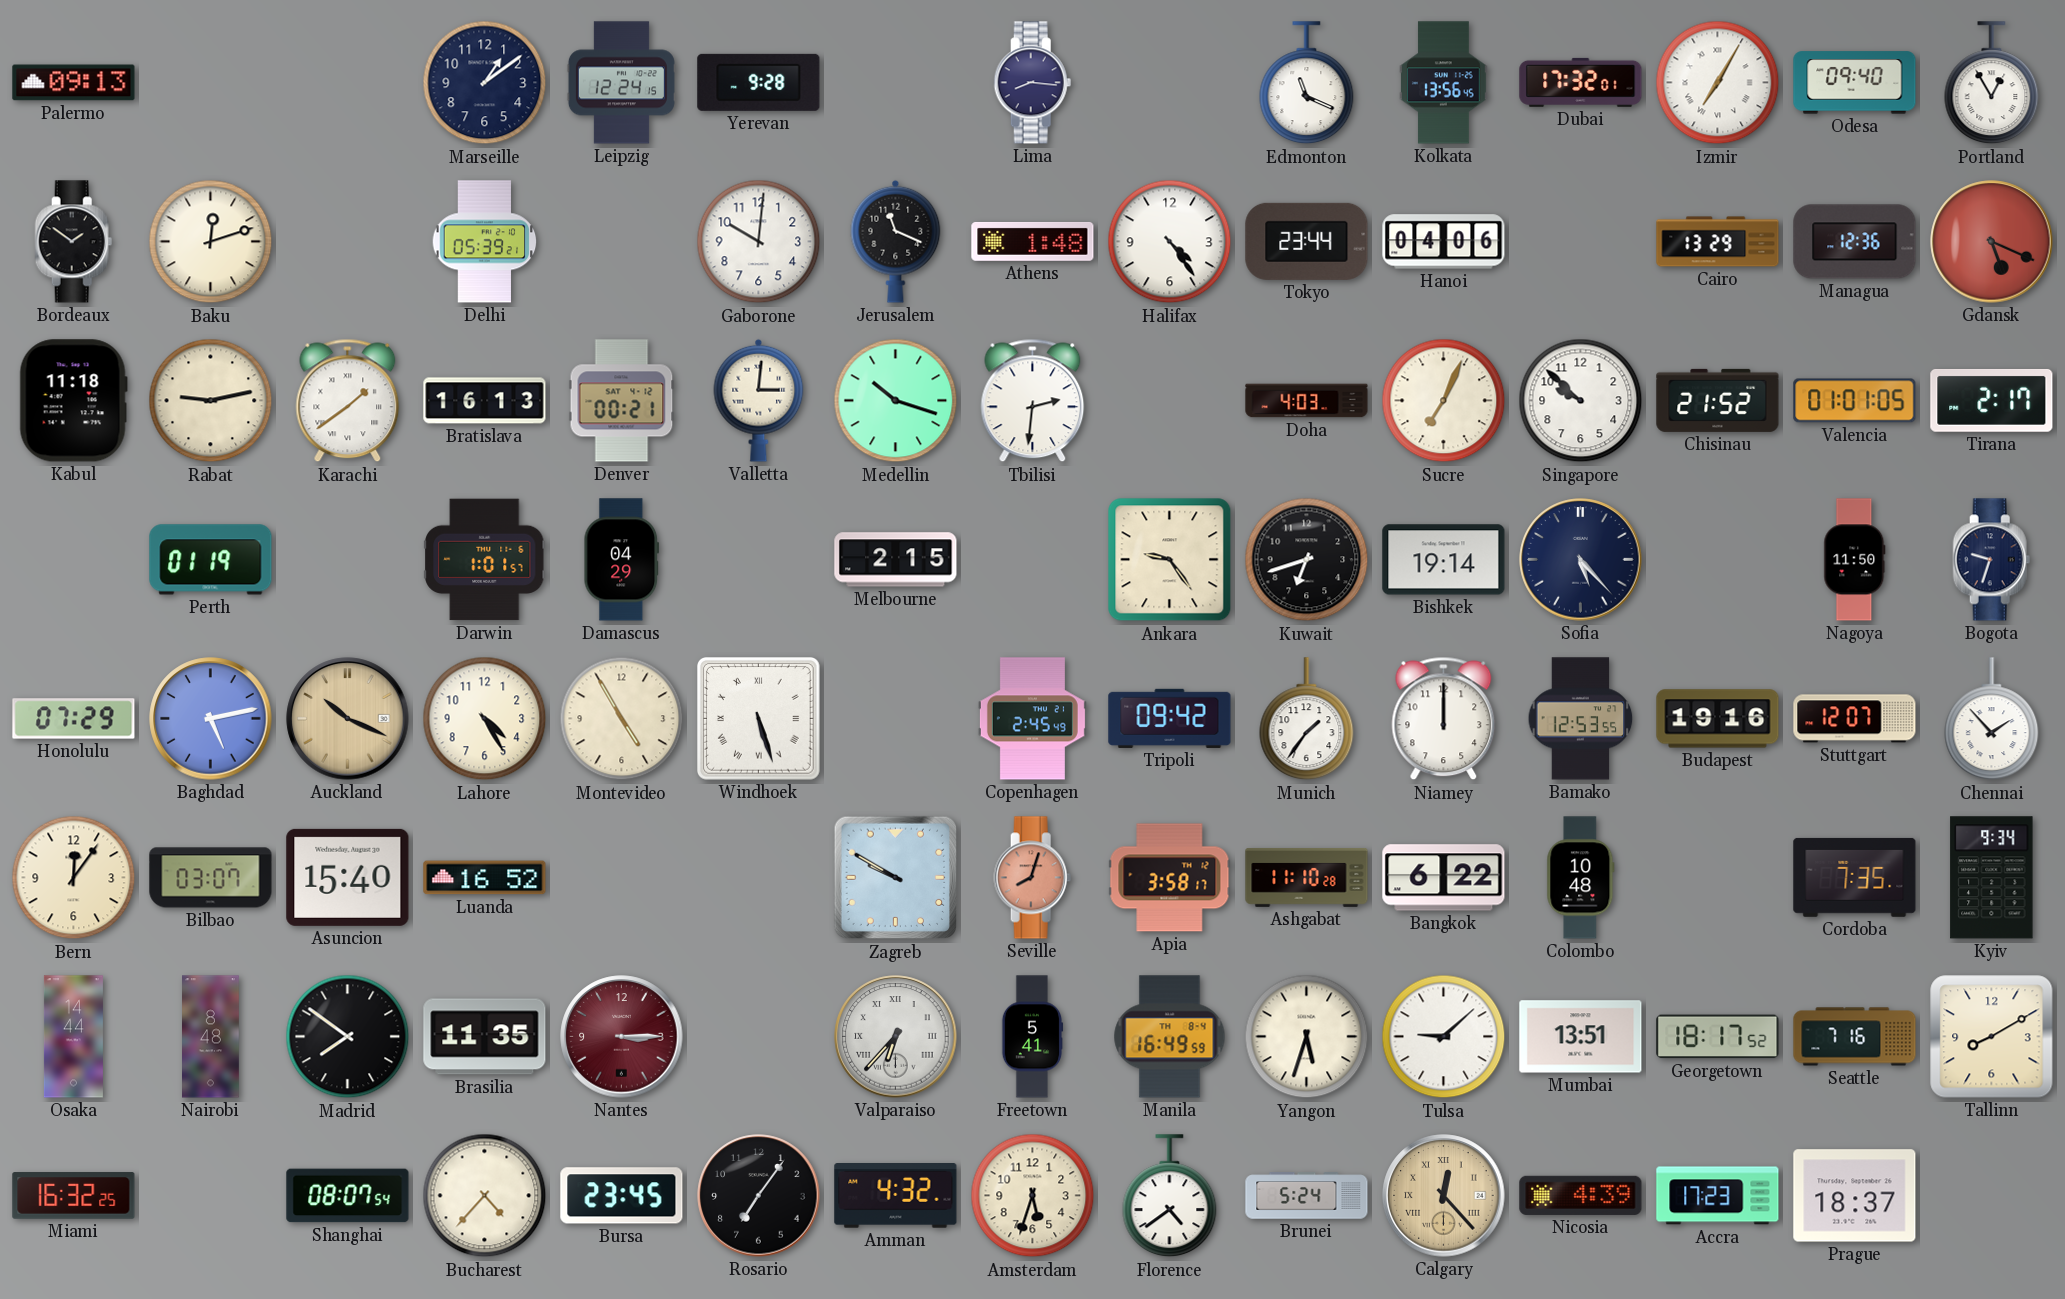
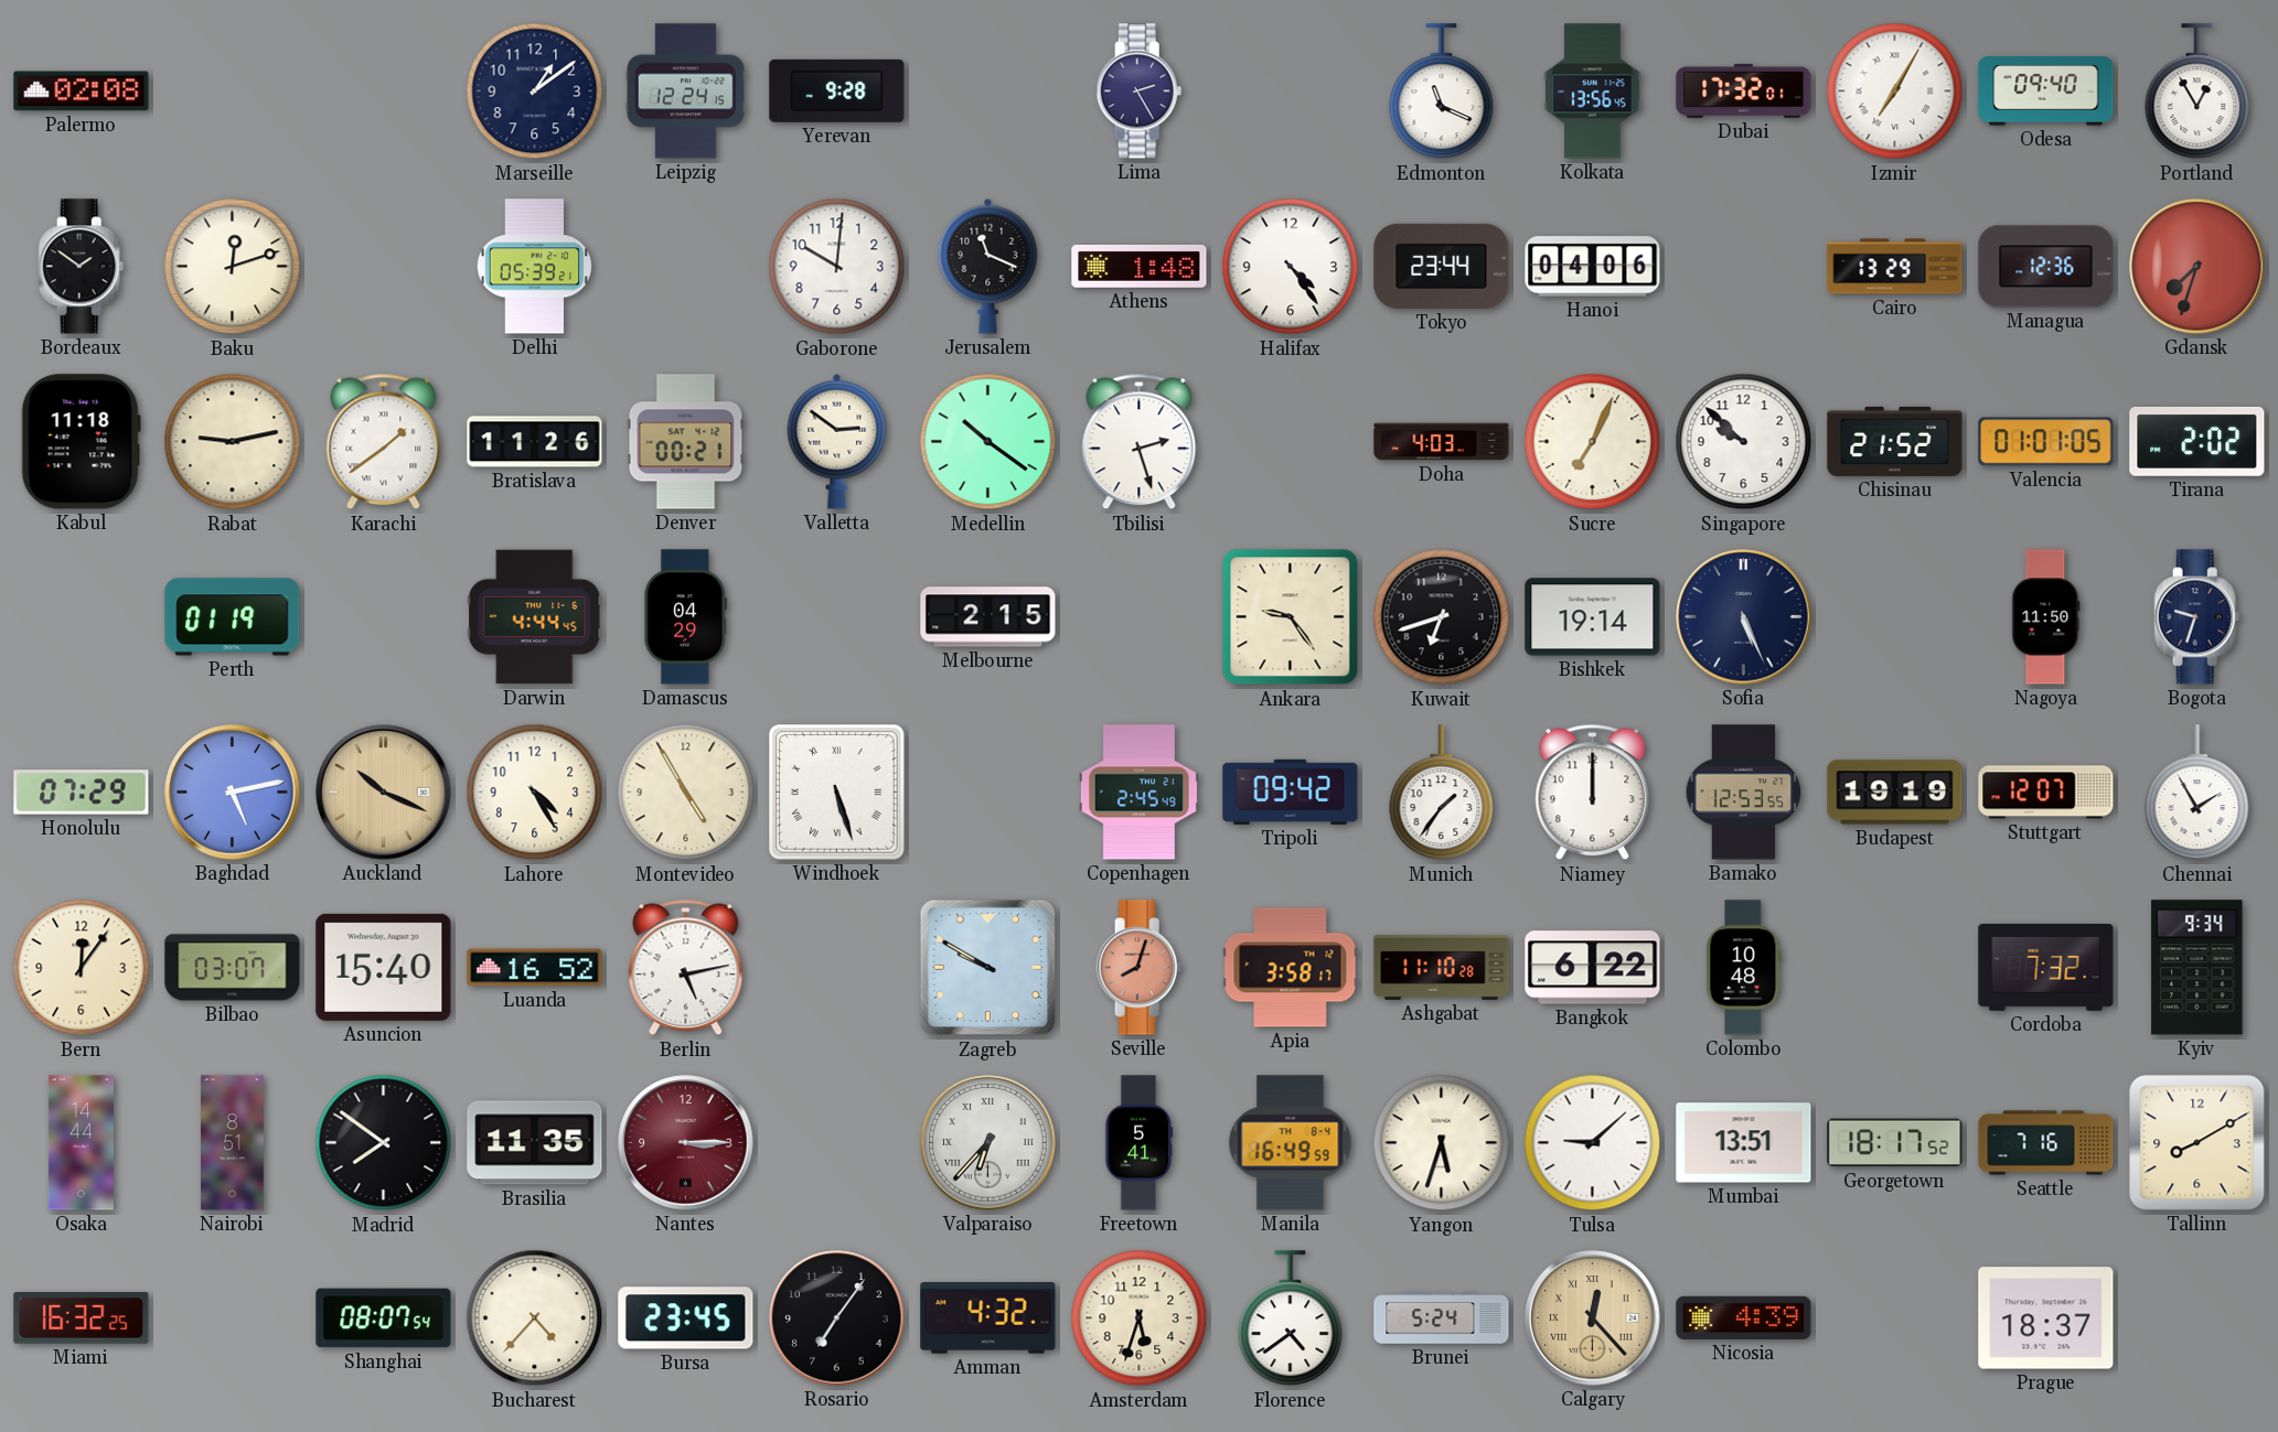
Palermo: 09:13 -> 02:08 (82, 91)
Lima: 8:16 -> 2:25 (1140, 91)
Gdansk: 5:19 -> 7:33 (2197, 267)
Bratislava: 16:13 -> 11:26 (535, 442)
Valletta: 3:01 -> 2:51 (837, 441)
Medellin: 10:18 -> 10:21 (988, 442)
Tbilisi: 2:31 -> 2:27 (1140, 442)
Tirana: 2:17 -> 2:02 (2197, 441)
Darwin: 1:01 -> 4:44 (535, 617)
Sofia: 5:23 -> 5:26 (1744, 617)
Budapest: 19:16 -> 19:19 (1895, 793)
Chennai: 1:53 -> 1:55 (2197, 793)
Berlin: none -> 5:13 (686, 968)
Cordoba: 7:35 -> 7:32 (2046, 967)
Nairobi: 8:48 -> 8:51 (233, 1143)
Accra: 17:23 -> none (1718, 1196)
